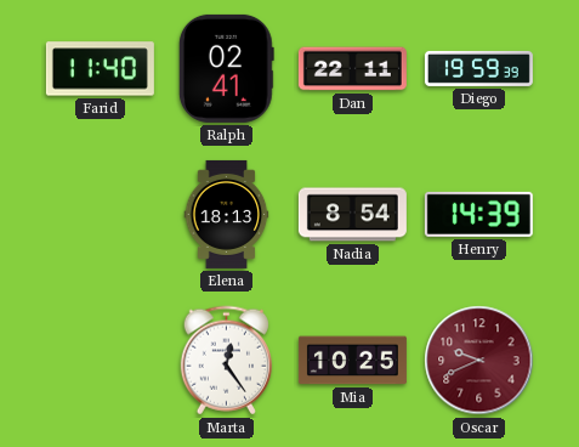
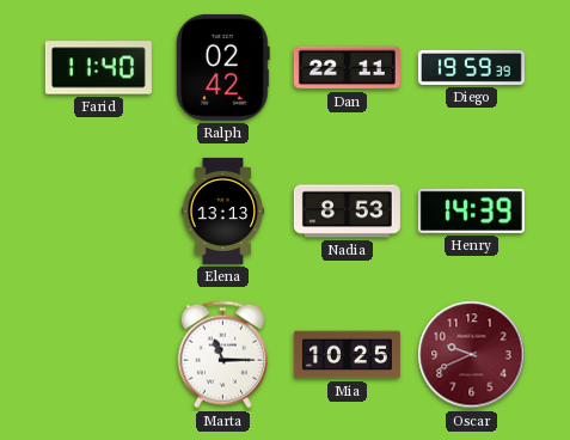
Ralph: 02:41 -> 02:42 (222, 67)
Elena: 18:13 -> 13:13 (223, 210)
Nadia: 8:54 -> 8:53 (347, 212)
Marta: 12:24 -> 11:15 (222, 355)
